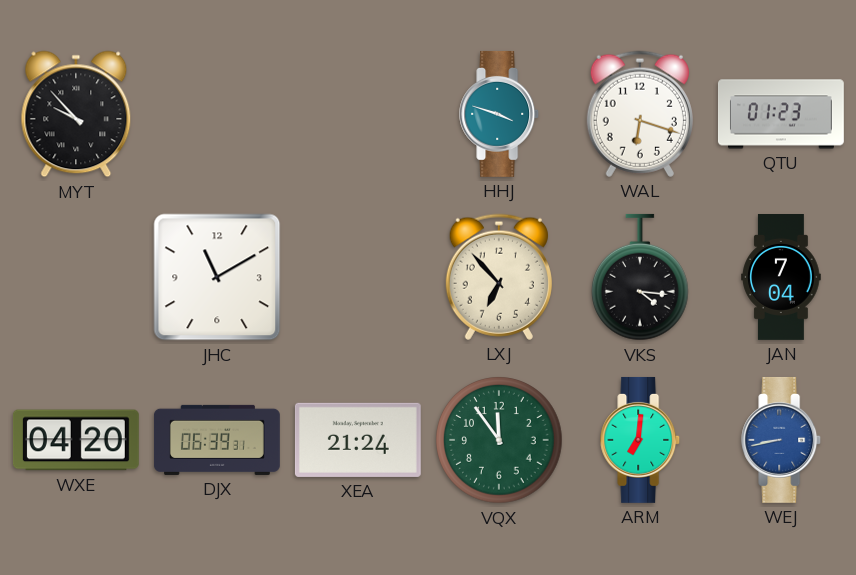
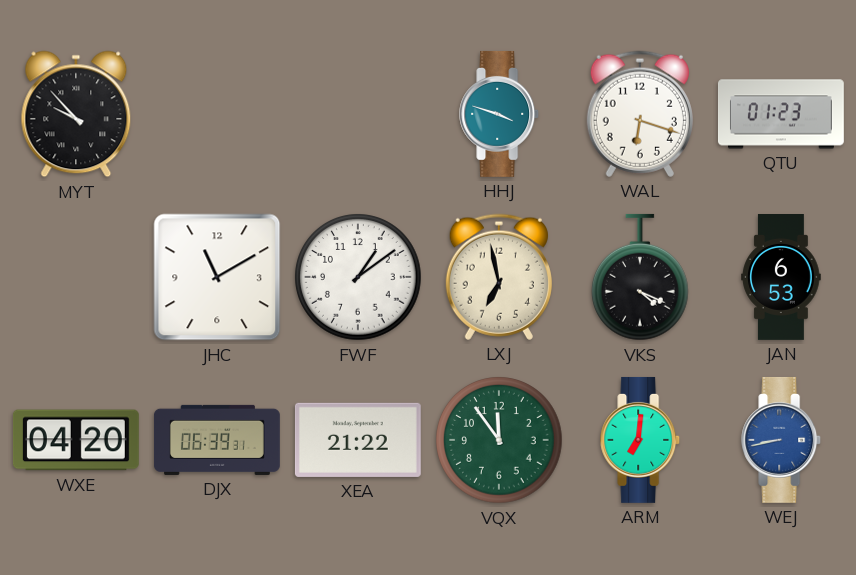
FWF: none -> 1:09 (358, 277)
LXJ: 6:53 -> 6:58 (499, 277)
VKS: 4:16 -> 4:19 (641, 277)
JAN: 7:04 -> 6:53 (781, 278)
XEA: 21:24 -> 21:22 (358, 440)
